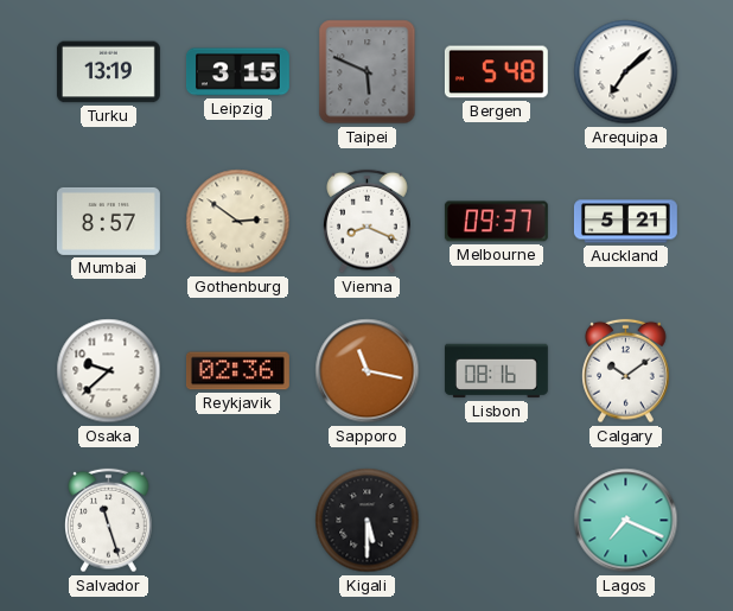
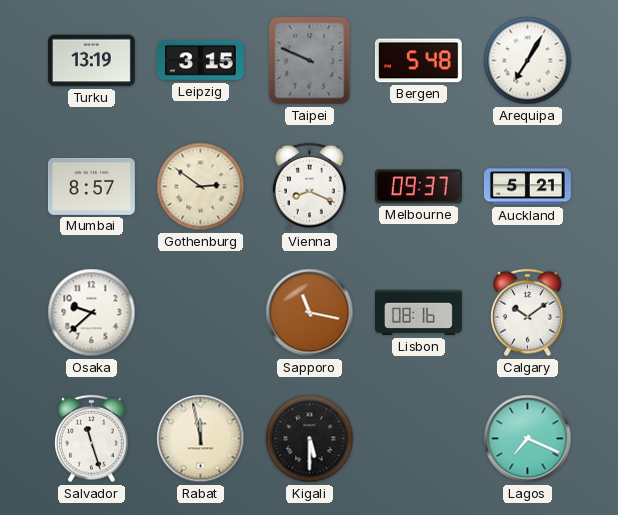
Taipei: 5:49 -> 9:49 (310, 61)
Arequipa: 7:08 -> 7:05 (528, 61)
Reykjavik: 02:36 -> none (237, 371)
Rabat: none -> 11:58 (201, 439)
